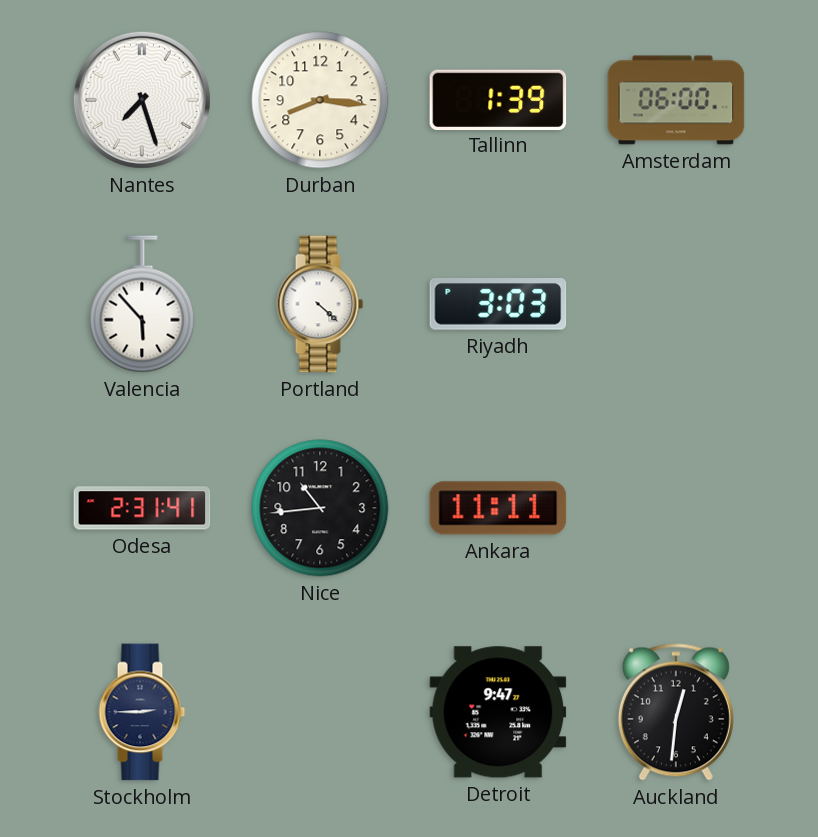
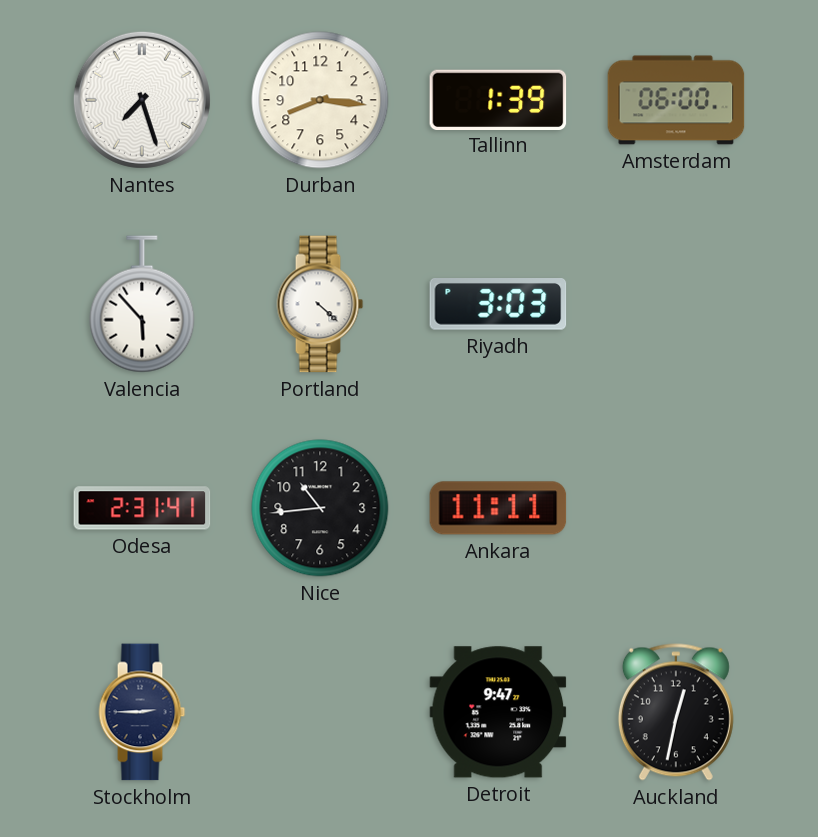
Auckland: 12:31 -> 12:32 (676, 712)
